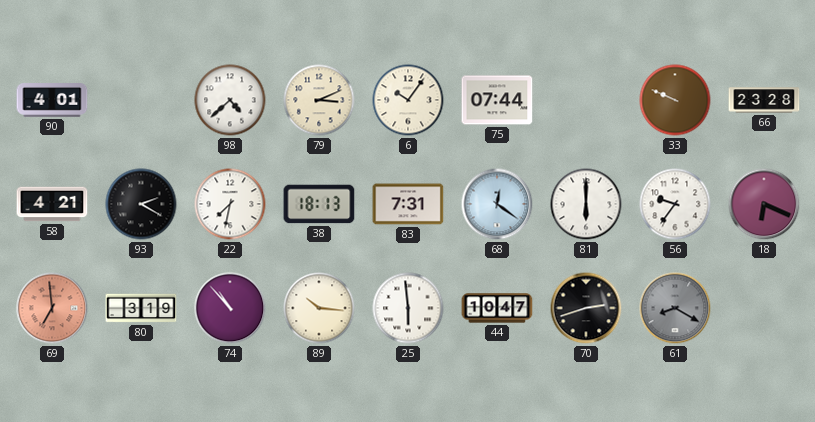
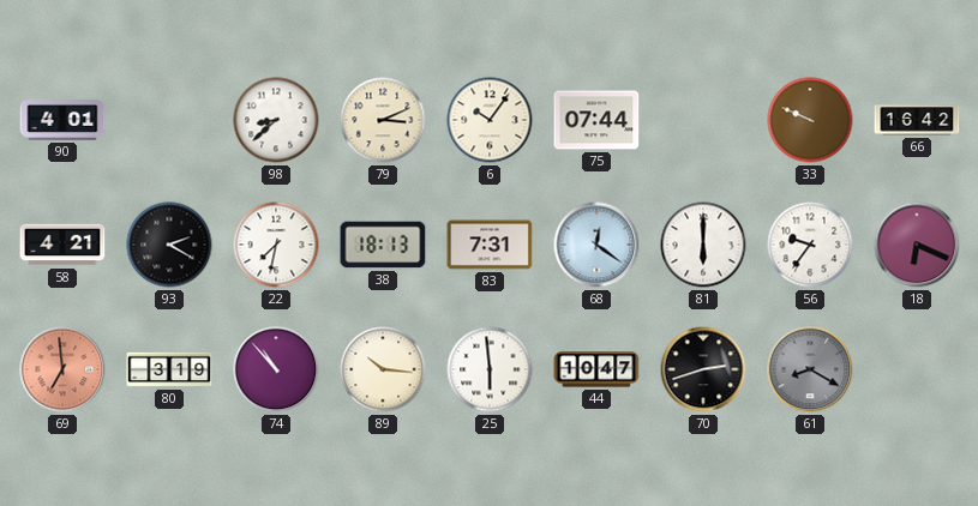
98: 4:38 -> 8:38 (276, 120)
66: 23:28 -> 16:42 (917, 120)
